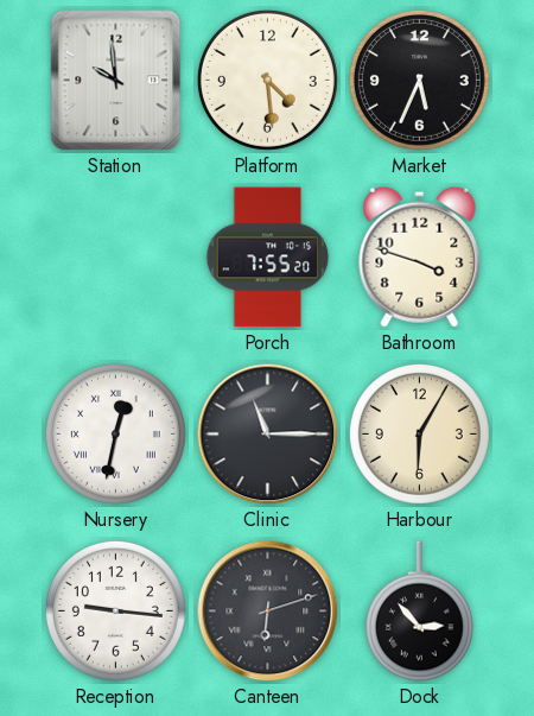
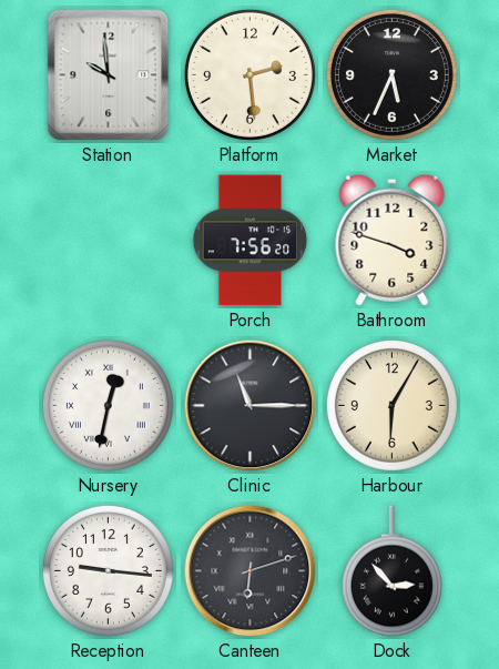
Platform: 4:29 -> 2:29 (249, 74)
Porch: 7:55 -> 7:56 (251, 241)
